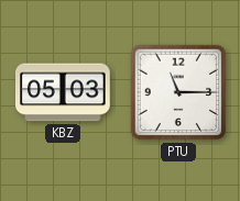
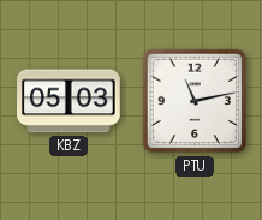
PTU: 11:15 -> 11:13 (195, 101)
